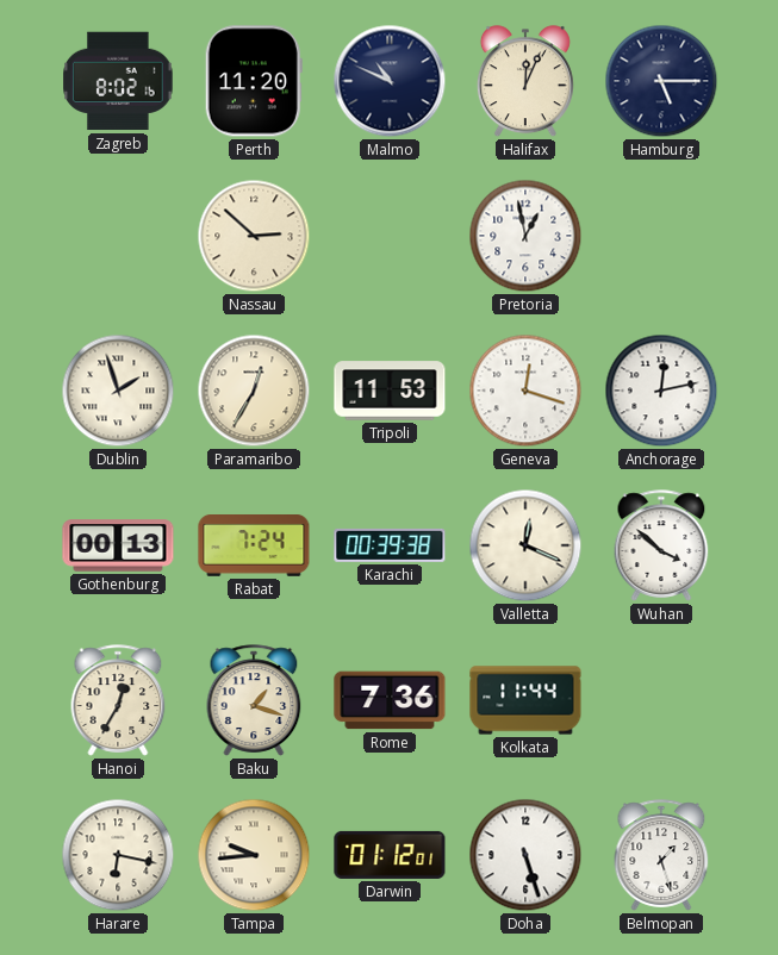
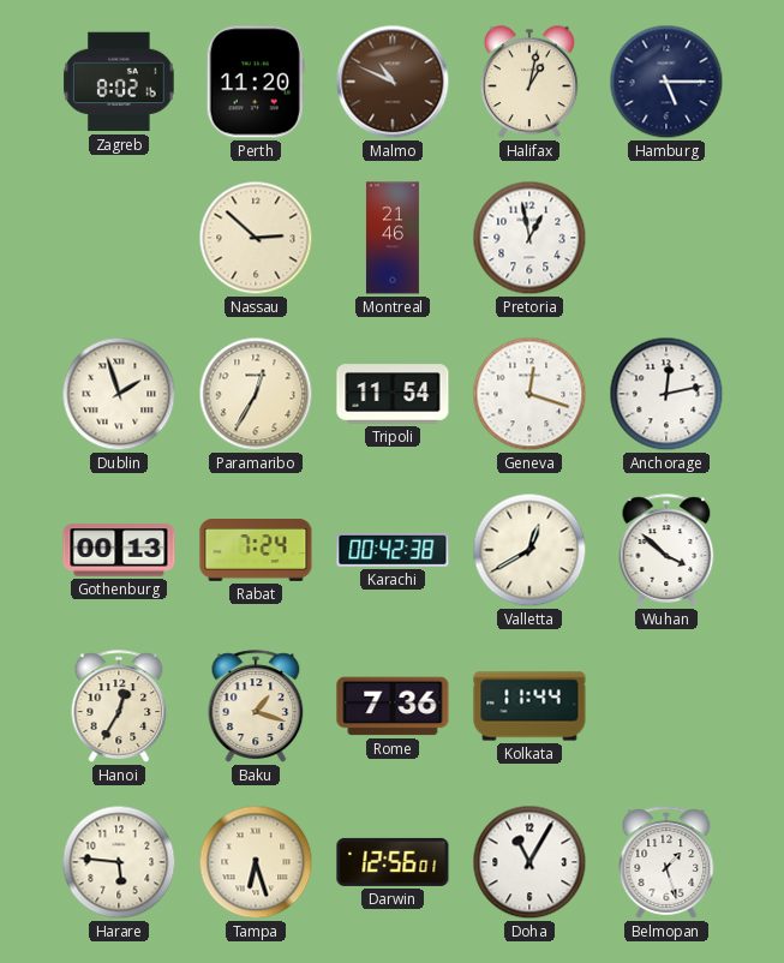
Malmo dial: navy -> brown (393, 82)
Halifax: 12:04 -> 1:02 (529, 83)
Montreal: none -> 21:46 (393, 238)
Tripoli: 11:53 -> 11:54 (393, 394)
Karachi: 00:39 -> 00:42 (393, 550)
Valletta: 12:19 -> 12:40 (529, 550)
Harare: 6:17 -> 5:46 (119, 862)
Tampa: 9:44 -> 6:27 (256, 862)
Darwin: 01:12 -> 12:56 (393, 862)
Doha: 5:27 -> 11:05 (529, 862)
